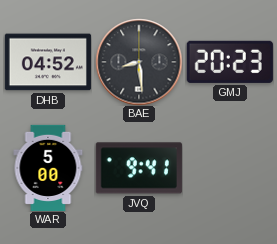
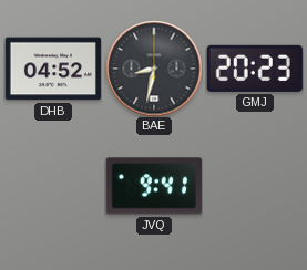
BAE: 8:29 -> 8:32 (154, 69)
WAR: 5:00 -> none (48, 167)
